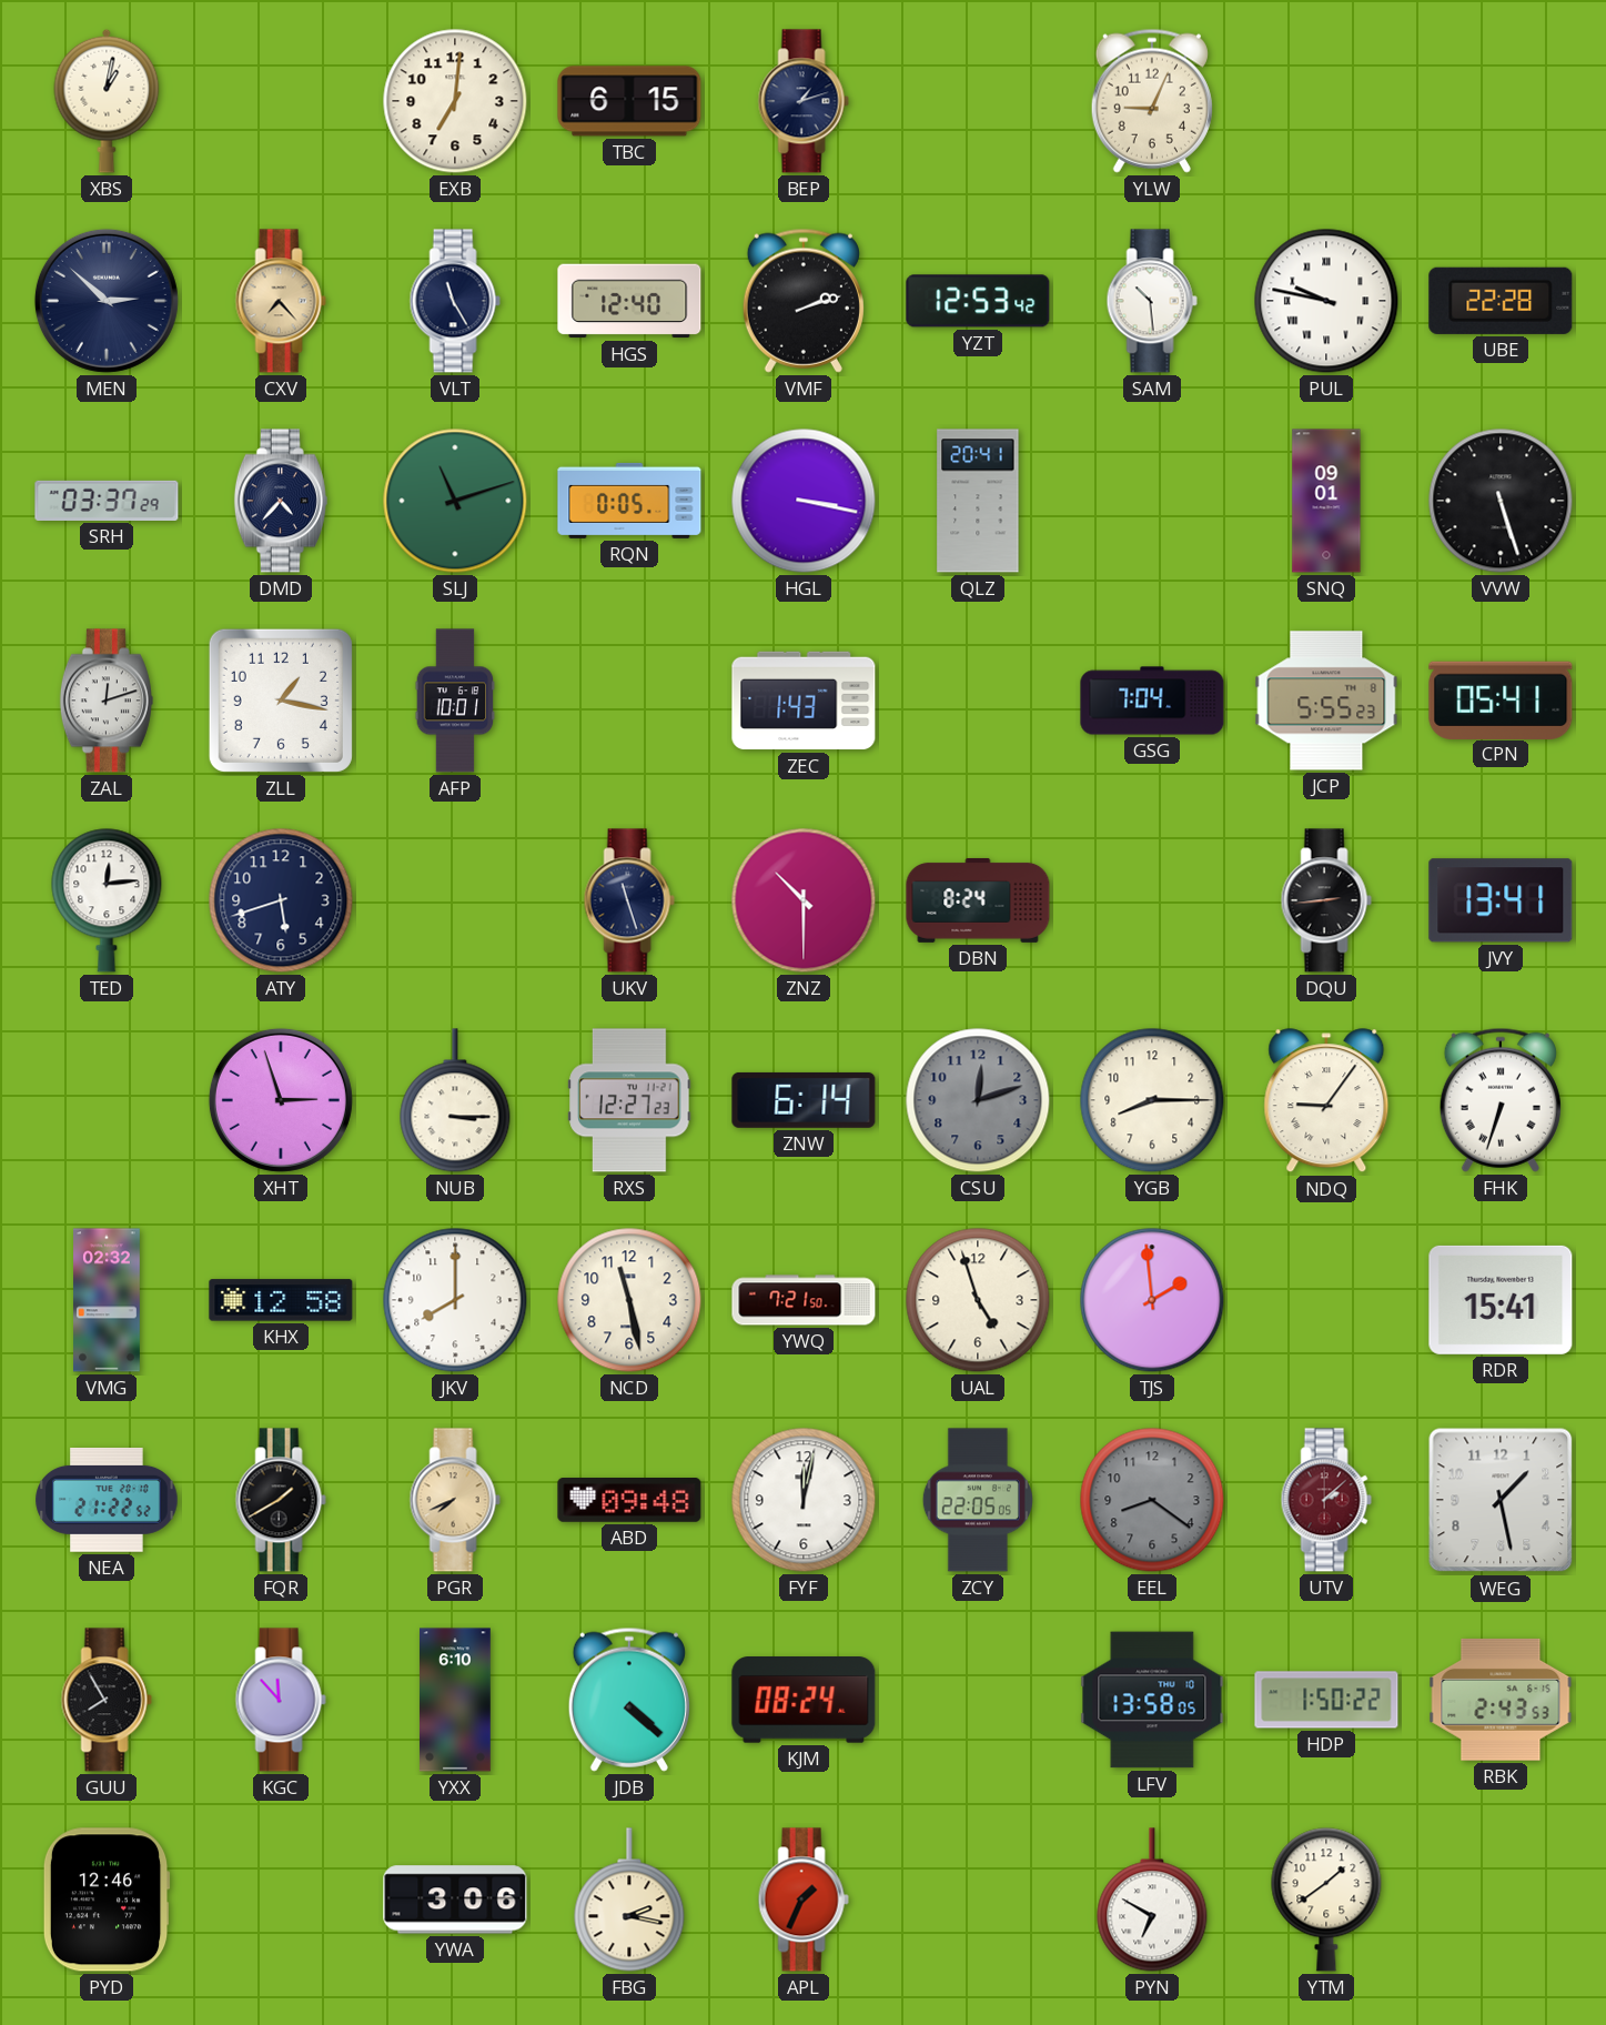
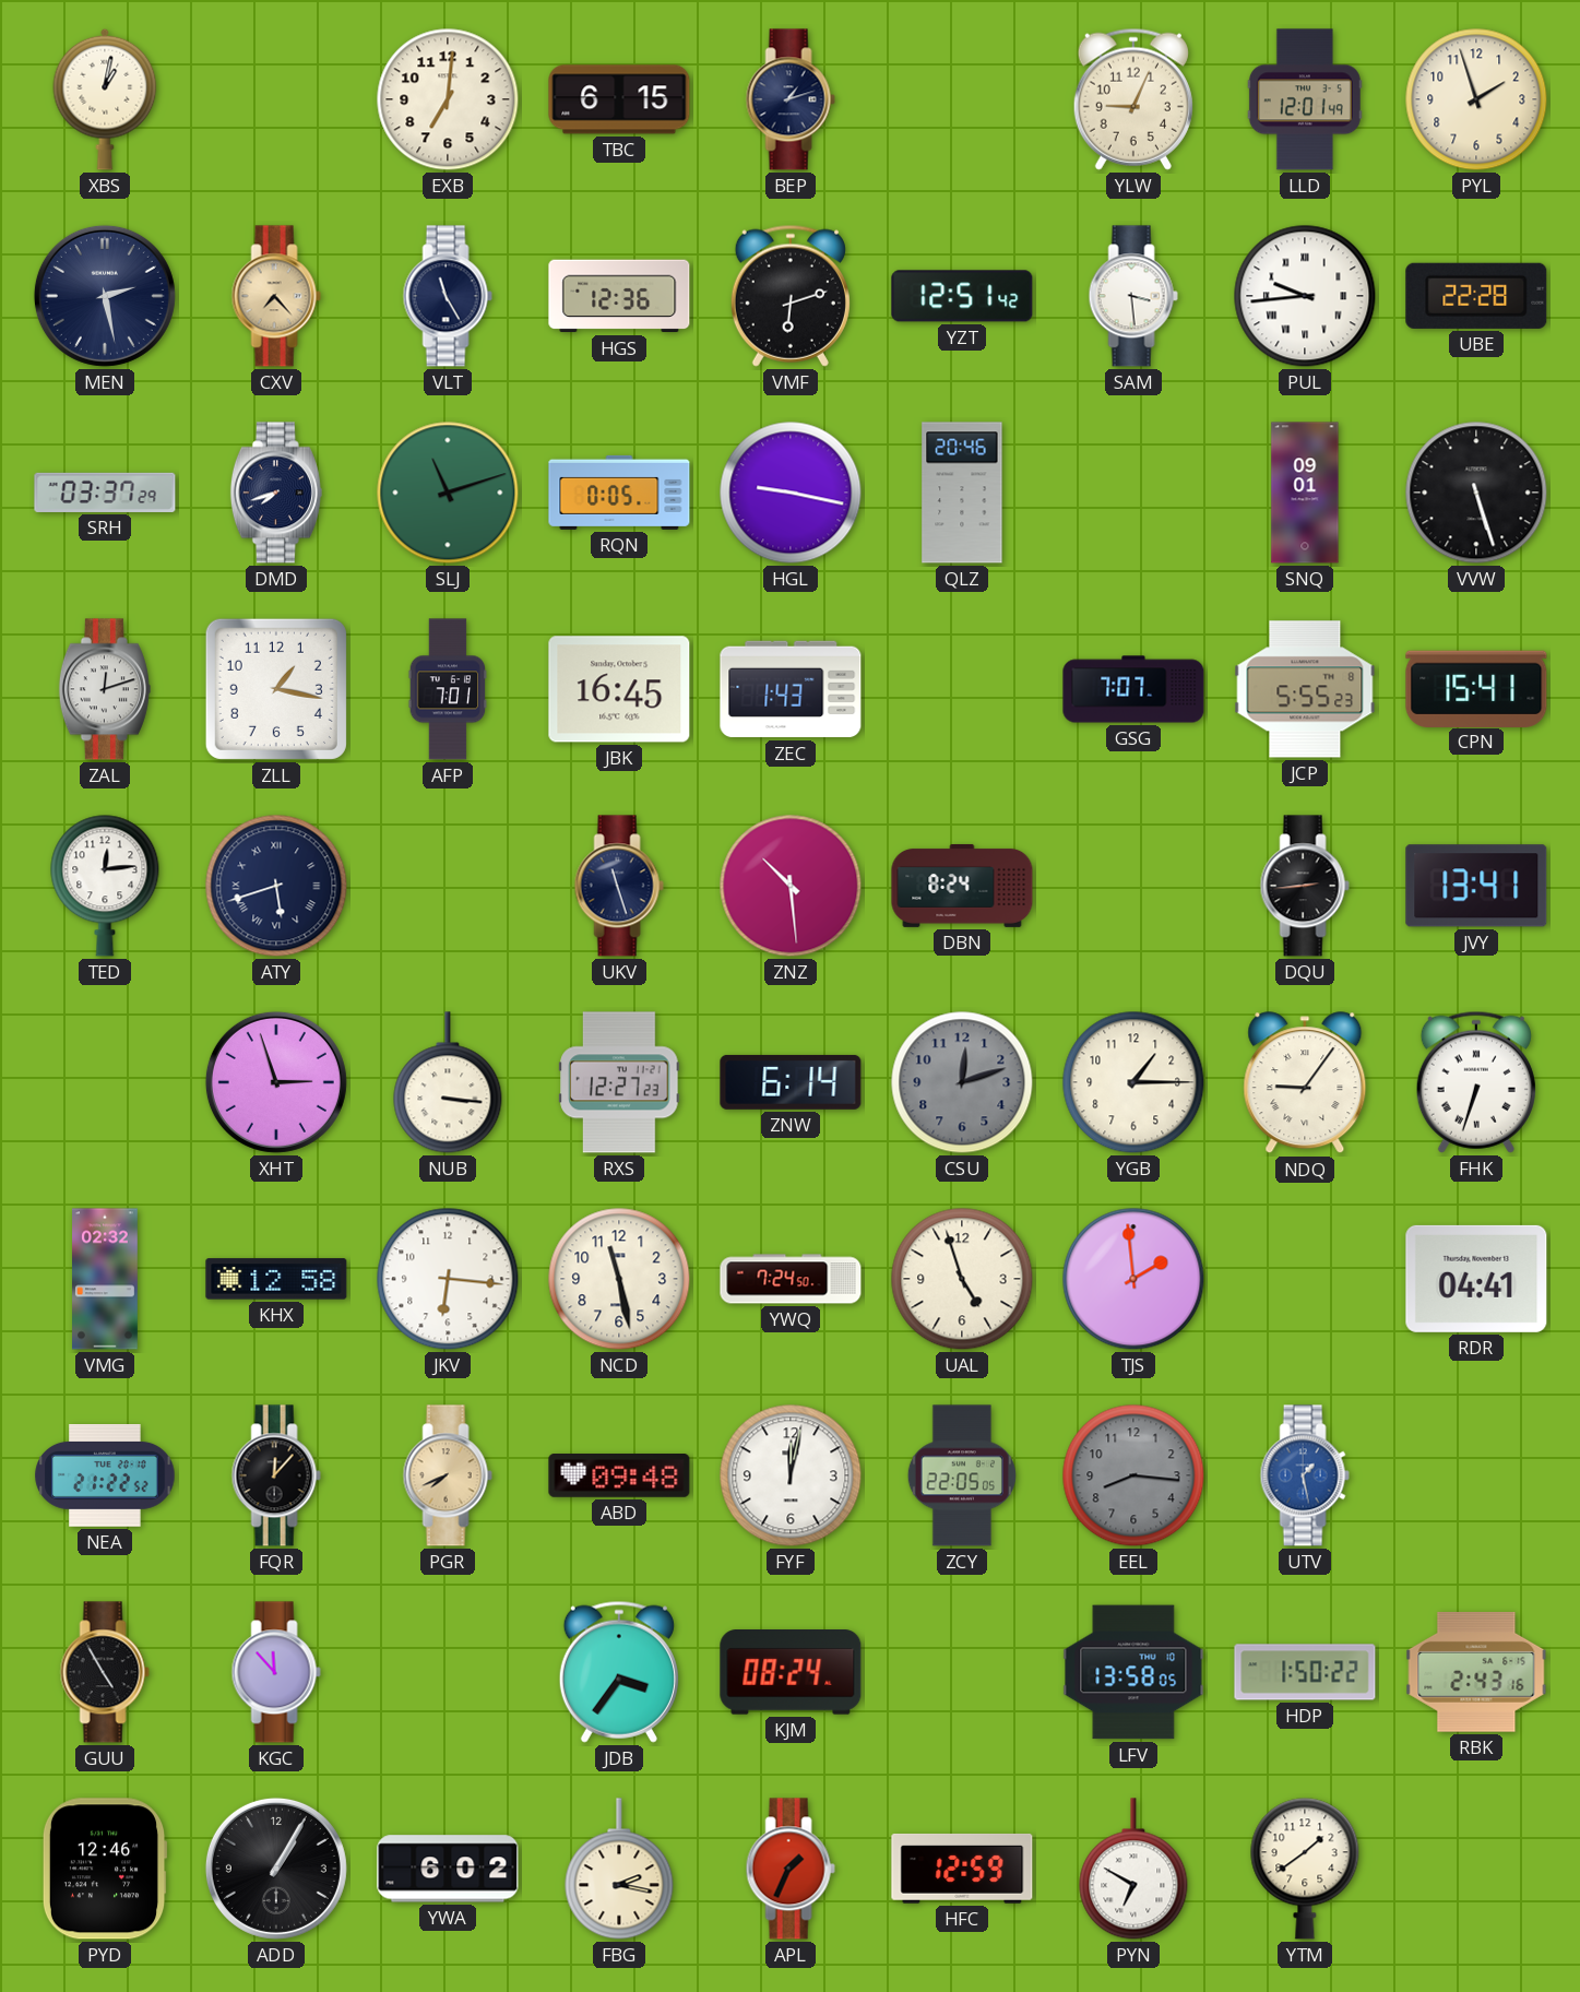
LLD: none -> 12:01 (1305, 99)
PYL: none -> 1:57 (1476, 99)
MEN: 2:52 -> 2:28 (105, 296)
HGS: 12:40 -> 12:36 (619, 296)
VMF: 2:12 -> 6:12 (791, 296)
YZT: 12:53 -> 12:51 (962, 296)
SAM: 10:29 -> 3:29 (1133, 296)
PUL: 9:47 -> 9:44 (1305, 296)
DMD: 4:37 -> 7:42 (276, 493)
HGL: 3:17 -> 9:17 (791, 493)
QLZ: 20:41 -> 20:46 (962, 493)
AFP: 10:01 -> 7:01 (448, 689)
JBK: none -> 16:45 (619, 689)
GSG: 7:04 -> 7:07 (1133, 689)
CPN: 05:41 -> 15:41 (1476, 688)
ATY numerals: Arabic -> Roman (276, 886)
ZNZ: 10:30 -> 10:29 (791, 886)
NUB: 3:15 -> 3:16 (448, 1082)
YGB: 8:15 -> 1:15 (1133, 1082)
JKV: 8:00 -> 6:16 (448, 1279)
YWQ: 7:21 -> 7:24 (791, 1279)
RDR: 15:41 -> 04:41 (1476, 1279)
FQR: 1:40 -> 12:07 (276, 1475)
EEL: 8:21 -> 8:16 (1133, 1475)
UTV: 2:08 -> 1:28 (1305, 1475)
UTV dial: burgundy -> blue (1305, 1475)
WEG: 1:28 -> none (1501, 1500)
GUU: 7:55 -> 4:55 (105, 1672)
YXX: 6:10 -> none (455, 1700)
JDB: 4:22 -> 3:36 (619, 1672)
RBK: 2:43:53 -> 2:43:16 (1476, 1672)
ADD: none -> 1:05 (276, 1869)
YWA: 3:06 -> 6:02 (448, 1869)
HFC: none -> 12:59 (962, 1869)
